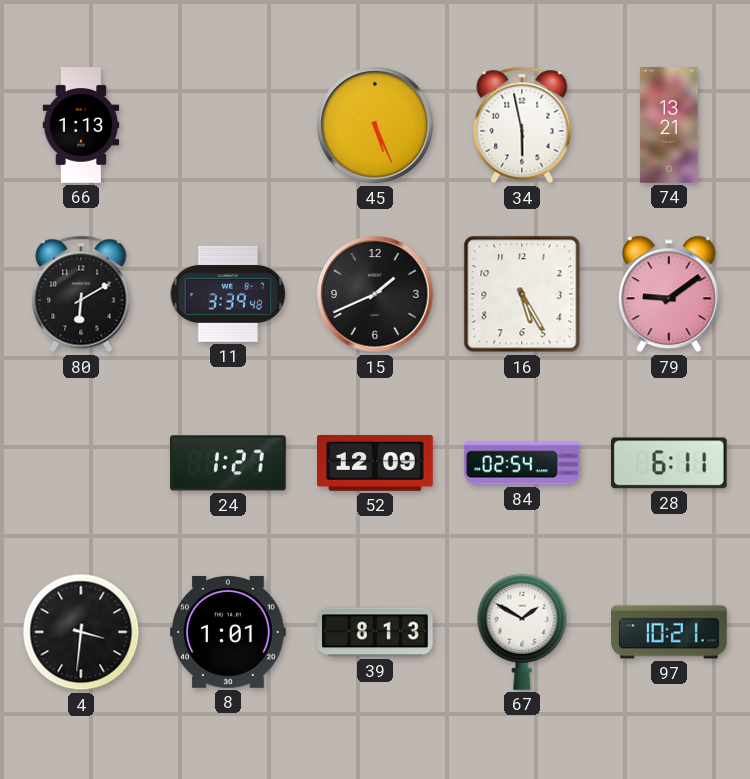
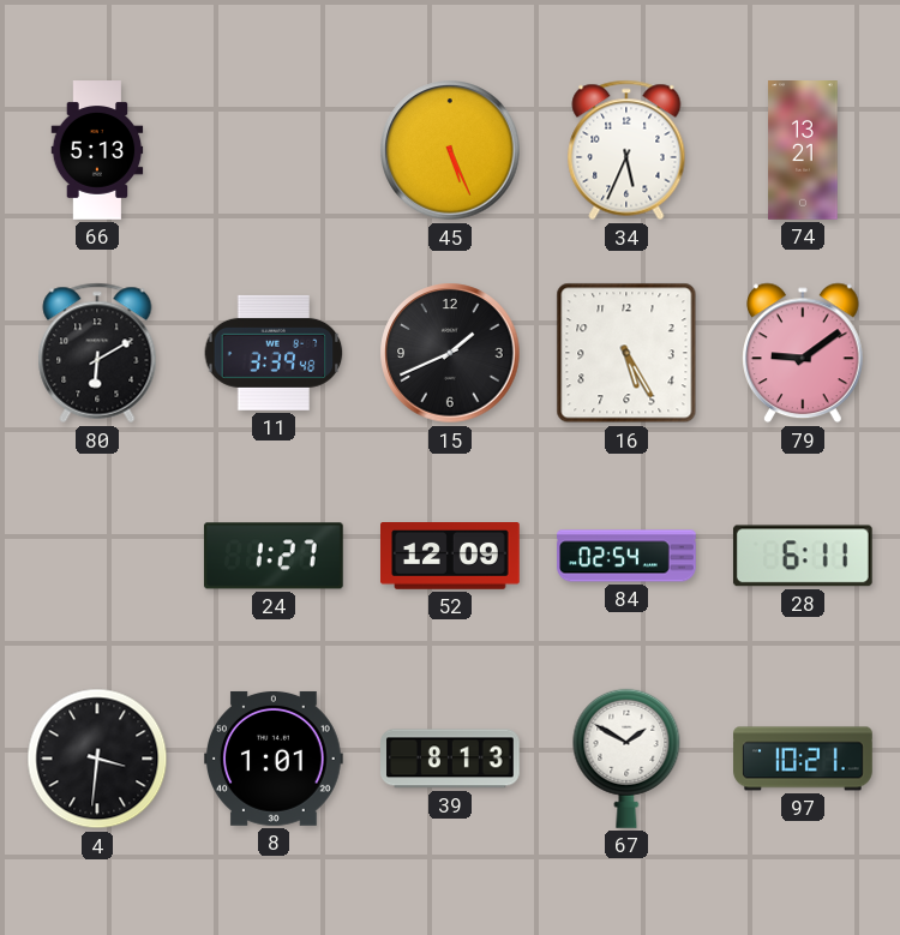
66: 1:13 -> 5:13 (97, 150)
34: 5:58 -> 5:34 (626, 150)
